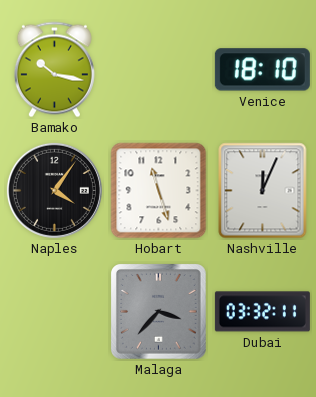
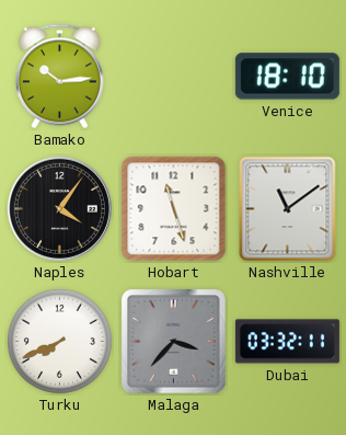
Bamako: 10:17 -> 10:14 (59, 77)
Nashville: 12:04 -> 11:09 (288, 209)
Turku: none -> 7:41 (59, 341)
